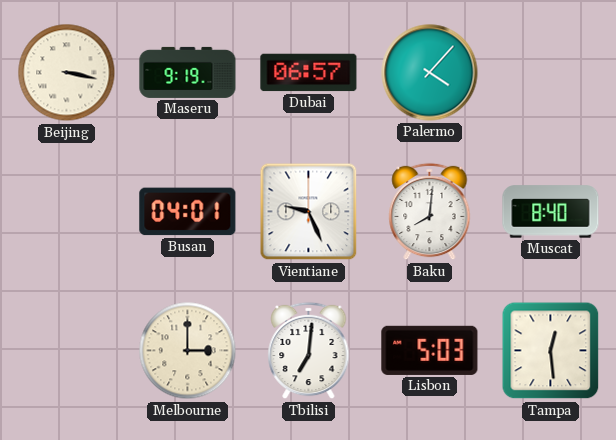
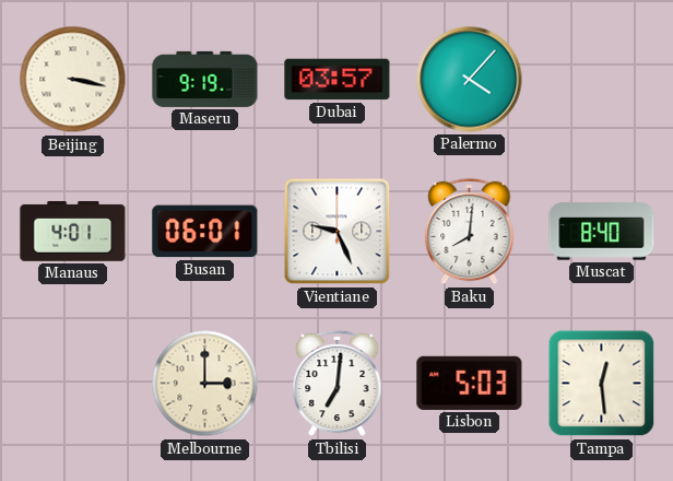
Dubai: 06:57 -> 03:57 (338, 80)
Manaus: none -> 4:01 (73, 231)
Busan: 04:01 -> 06:01 (205, 232)
